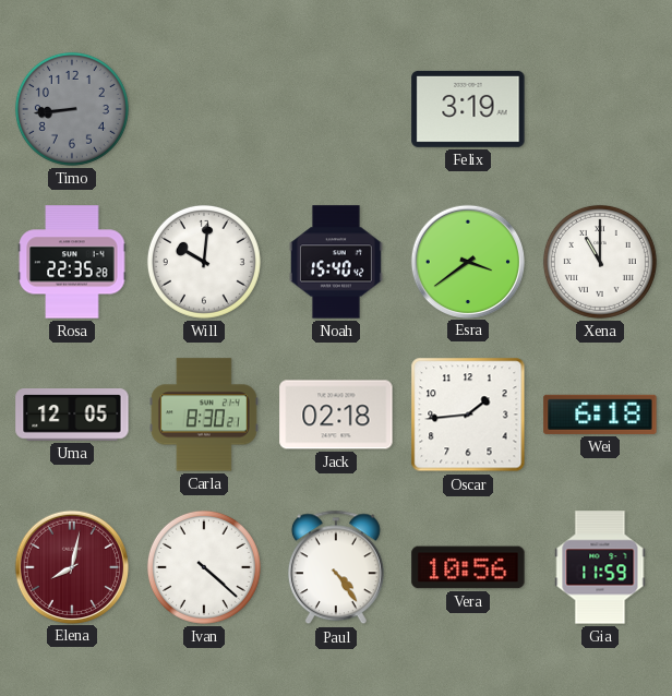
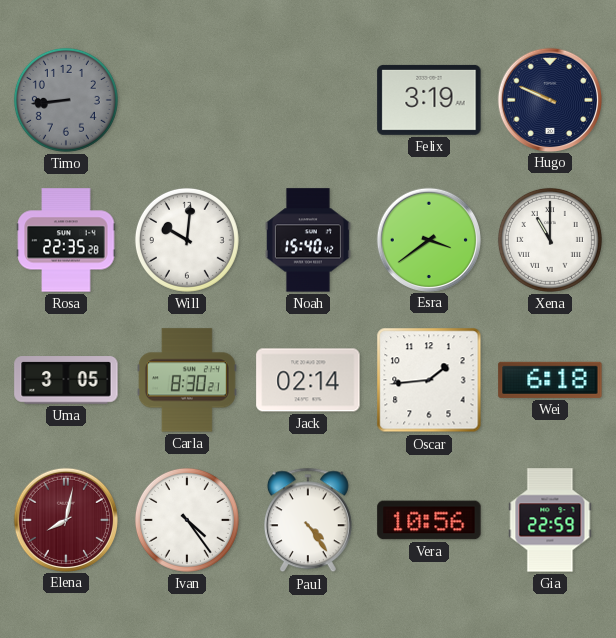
Hugo: none -> 9:49 (549, 99)
Uma: 12:05 -> 3:05 (66, 380)
Jack: 02:18 -> 02:14 (308, 380)
Ivan: 4:22 -> 4:24 (187, 520)
Gia: 11:59 -> 22:59 (550, 520)
